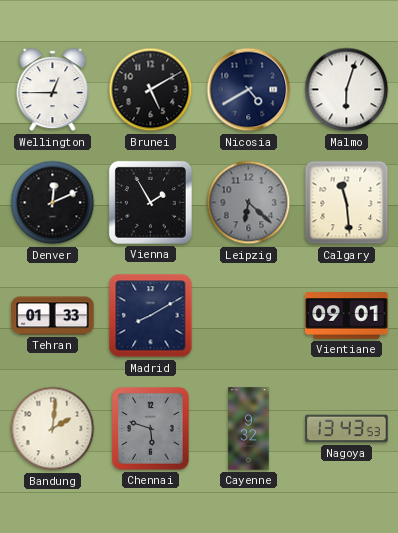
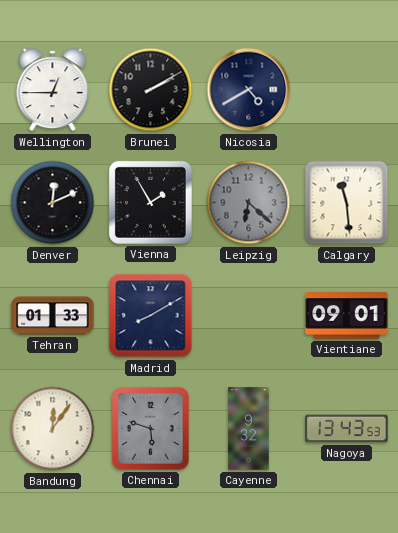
Brunei: 5:10 -> 2:10 (151, 90)
Malmo: 6:03 -> none (347, 90)
Bandung: 2:01 -> 12:06 (53, 429)
